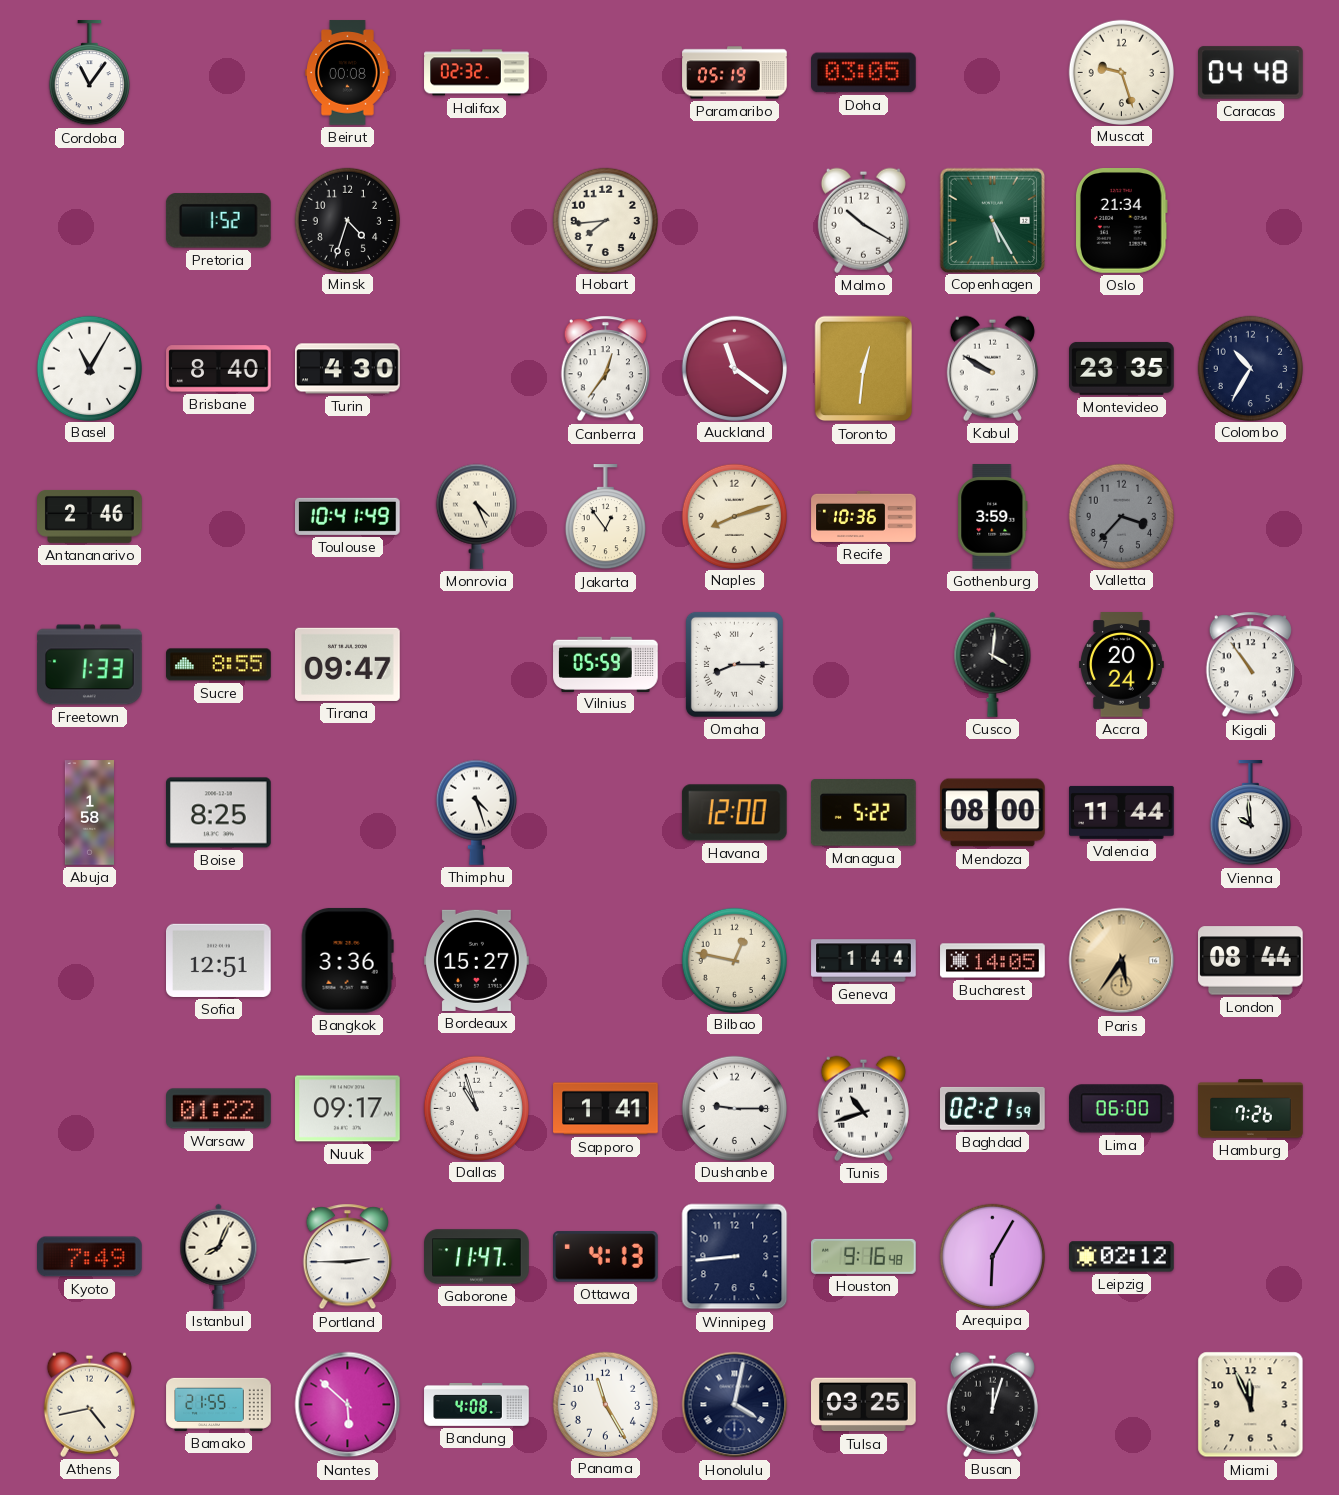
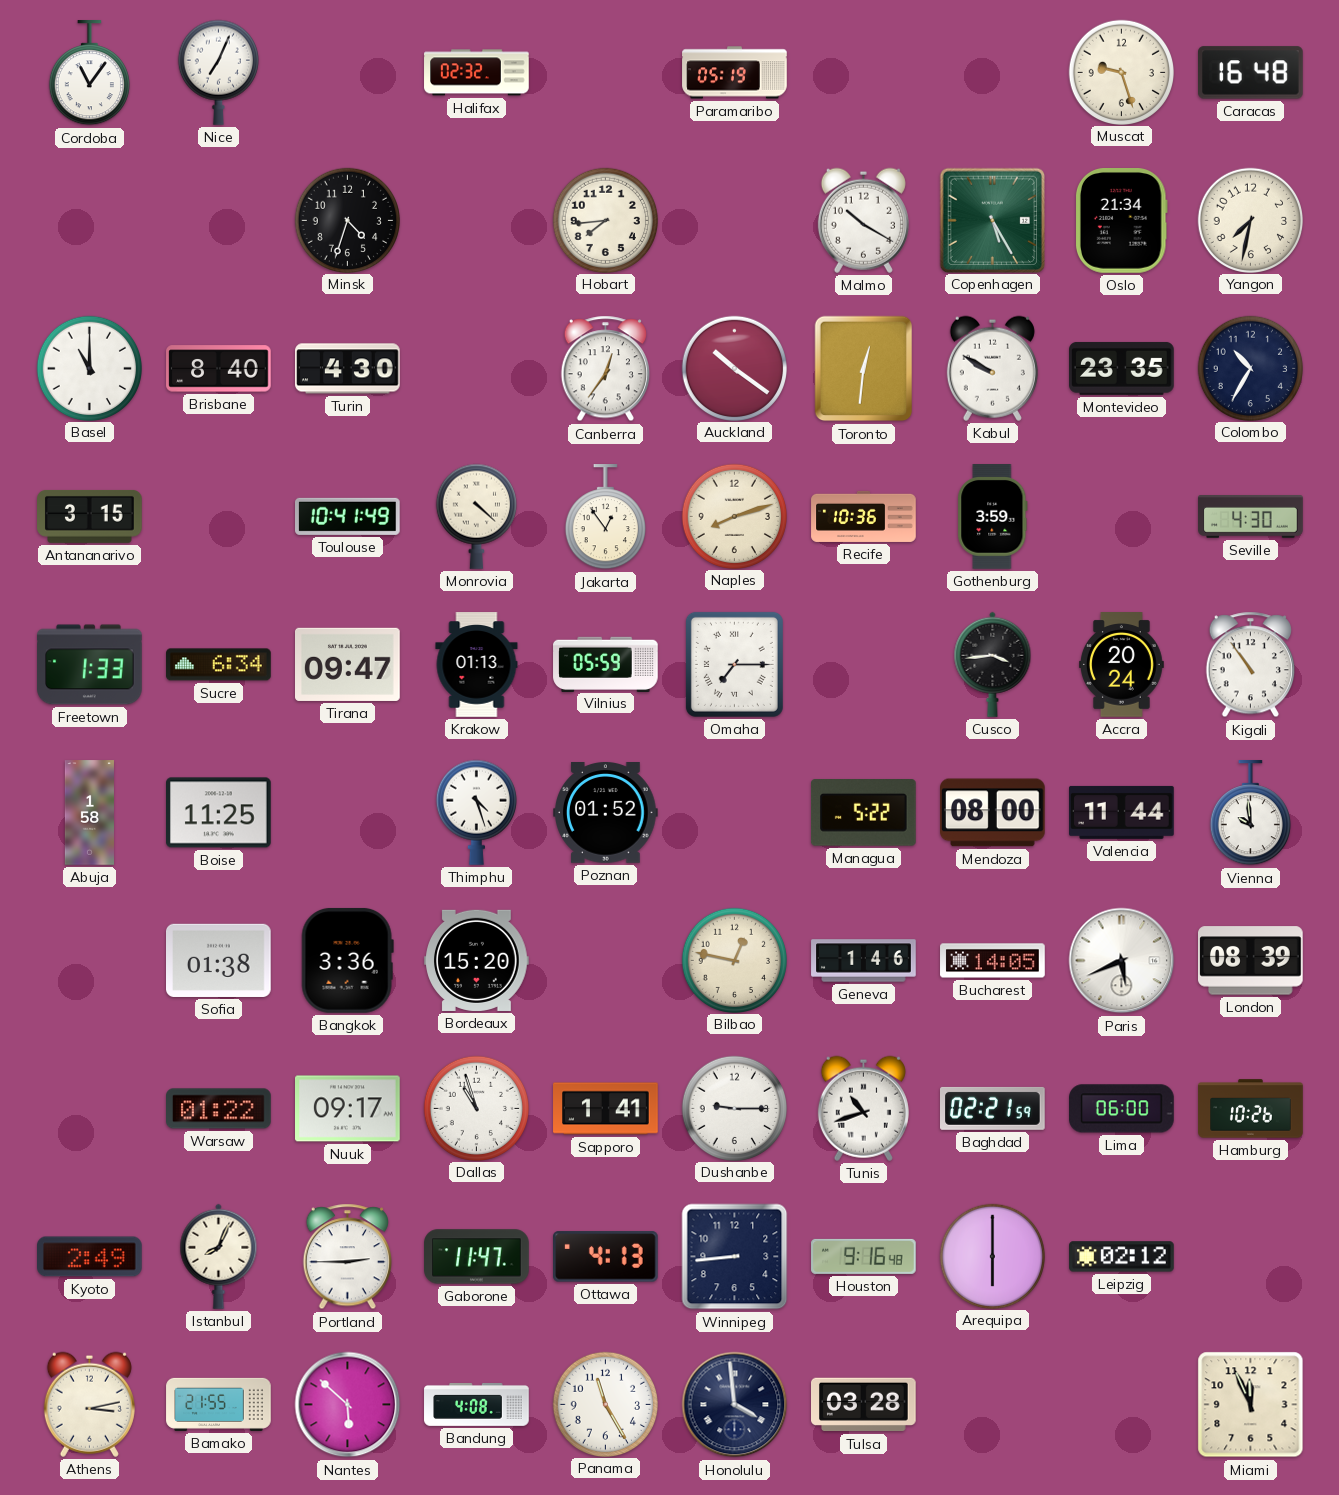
Nice: none -> 7:04 (218, 72)
Beirut: 00:08 -> none (348, 73)
Doha: 03:05 -> none (864, 73)
Caracas: 04:48 -> 16:48 (1251, 73)
Pretoria: 1:52 -> none (218, 221)
Yangon: none -> 7:32 (1250, 220)
Basel: 11:05 -> 11:00 (89, 368)
Auckland: 11:21 -> 10:21 (734, 368)
Antananarivo: 2:46 -> 3:15 (90, 516)
Monrovia: 4:26 -> 4:22 (476, 516)
Valletta: 3:37 -> none (1121, 516)
Seville: none -> 4:30 (1251, 517)
Sucre: 8:55 -> 6:34 (219, 665)
Krakow: none -> 01:13 (477, 665)
Omaha: 8:15 -> 7:15 (734, 664)
Cusco: 4:01 -> 3:44 (993, 664)
Boise: 8:25 -> 11:25 (219, 813)
Poznan: none -> 01:52 (606, 813)
Havana: 12:00 -> none (734, 813)
Sofia: 12:51 -> 01:38 (219, 960)
Bordeaux: 15:27 -> 15:20 (477, 960)
Geneva: 1:44 -> 1:46 (864, 961)
Paris: 5:36 -> 5:41 (1122, 961)
Paris dial: champagne -> white (1122, 961)
London: 08:44 -> 08:39 (1251, 961)
Hamburg: 7:26 -> 10:26 (1251, 1109)
Kyoto: 7:49 -> 2:49 (90, 1257)
Arequipa: 6:05 -> 6:00 (992, 1256)
Athens: 4:43 -> 3:13 (89, 1404)
Honolulu: 4:02 -> 3:59 (735, 1405)
Tulsa: 03:25 -> 03:28 (864, 1405)
Busan: 12:03 -> none (992, 1404)
